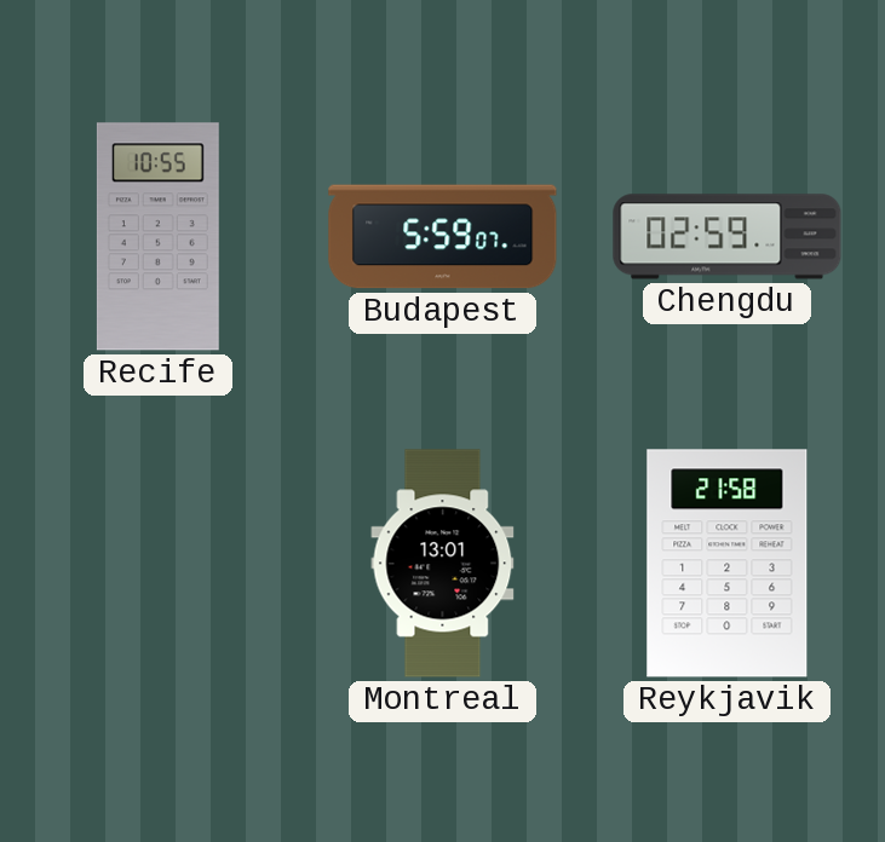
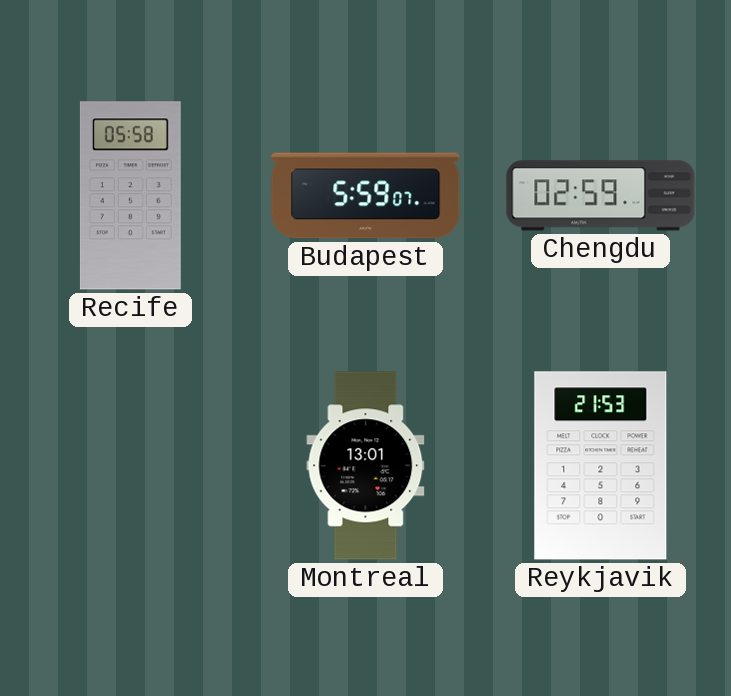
Recife: 10:55 -> 05:58 (130, 196)
Reykjavik: 21:58 -> 21:53 (601, 466)
